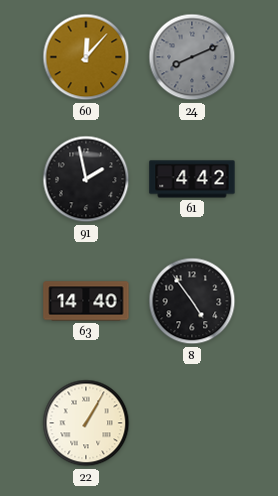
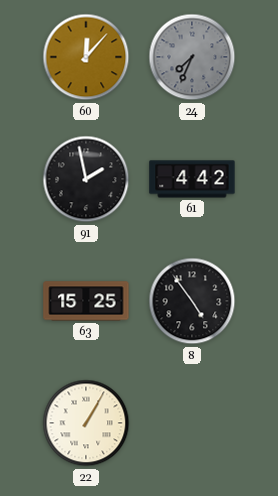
24: 8:11 -> 7:34 (192, 57)
63: 14:40 -> 15:25 (86, 301)
